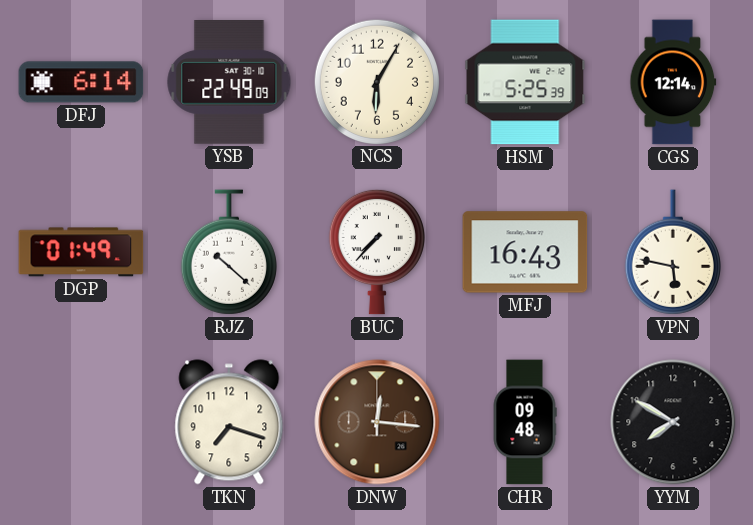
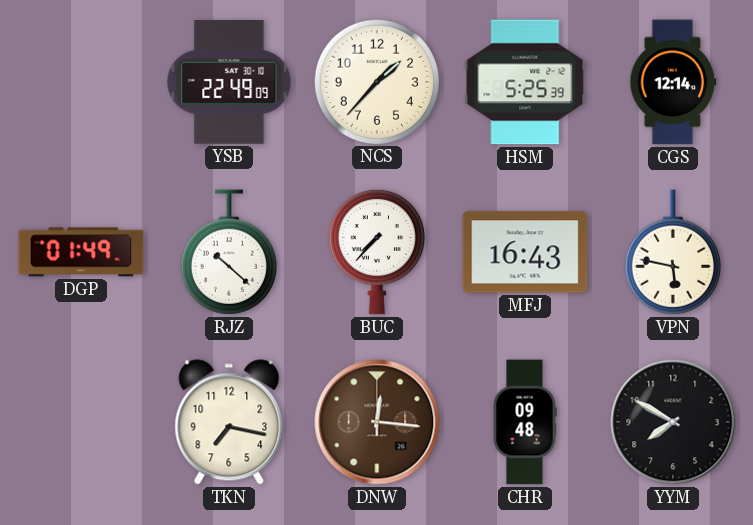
DFJ: 6:14 -> none (81, 82)
NCS: 6:05 -> 1:37 (376, 81)
TKN: 7:18 -> 7:17 (229, 422)
